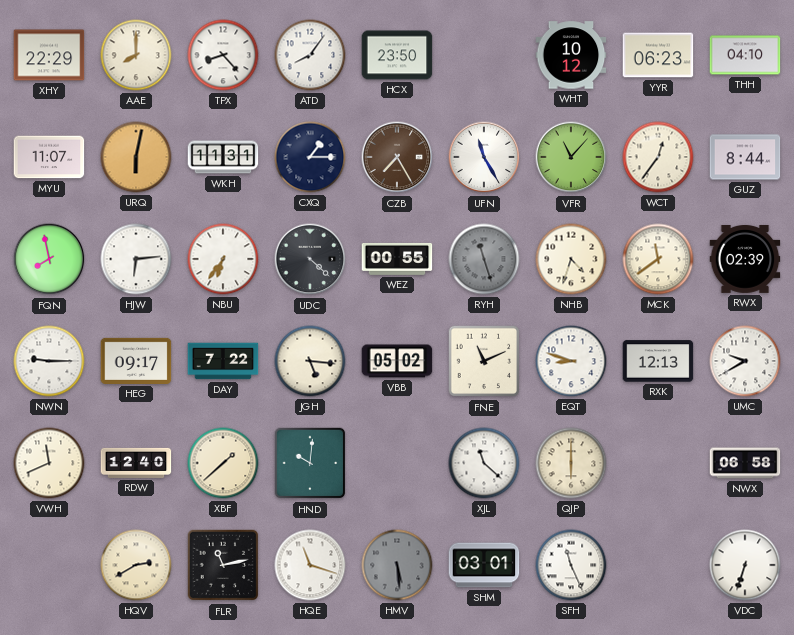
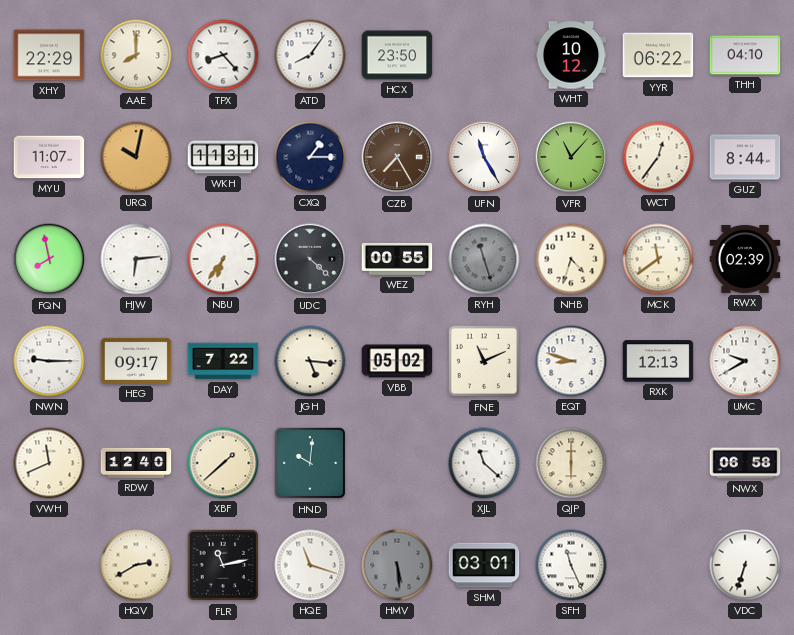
YYR: 06:23 -> 06:22 (658, 55)
URQ: 6:02 -> 10:02 (136, 157)
